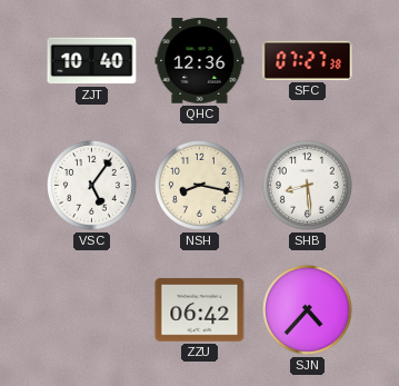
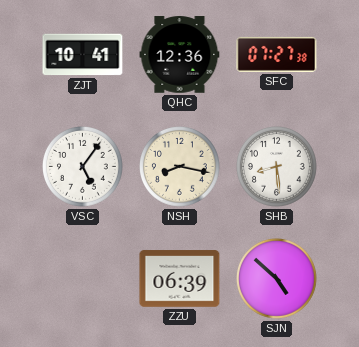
ZJT: 10:40 -> 10:41 (83, 55)
ZZU: 06:42 -> 06:39 (180, 279)
SJN: 4:37 -> 4:52 (277, 279)
